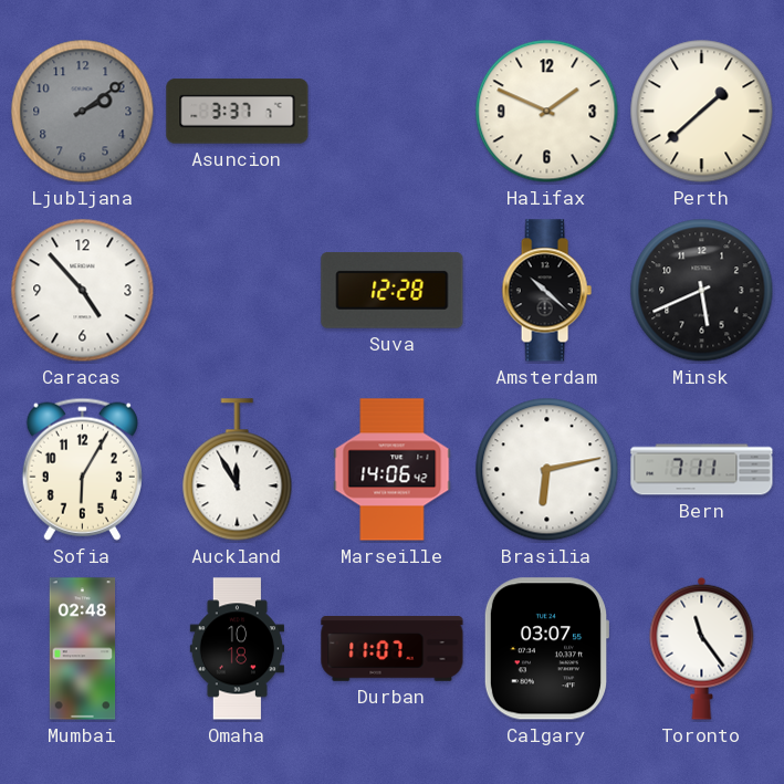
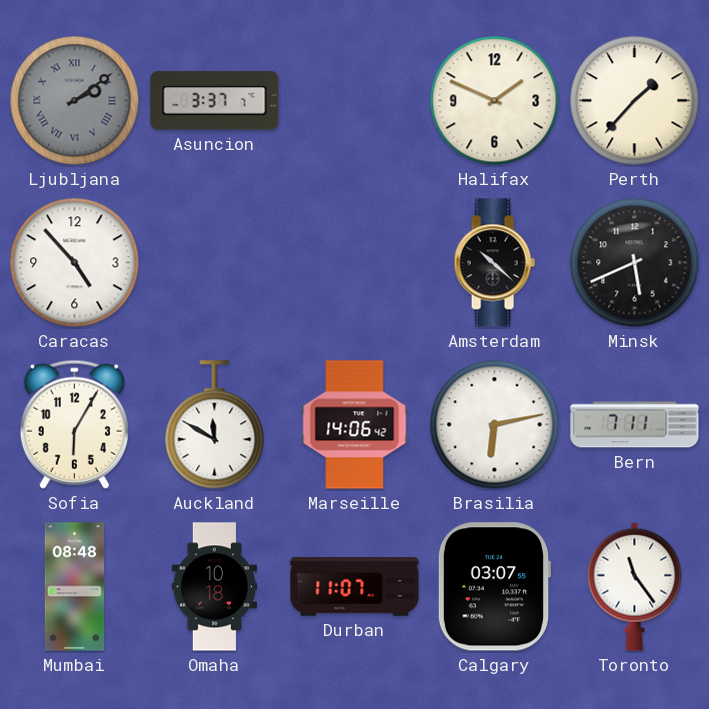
Ljubljana numerals: Arabic -> Roman (75, 101)
Perth: 1:38 -> 1:37 (635, 101)
Suva: 12:28 -> none (393, 291)
Auckland: 11:55 -> 11:50 (215, 425)
Mumbai: 02:48 -> 08:48 (75, 587)
